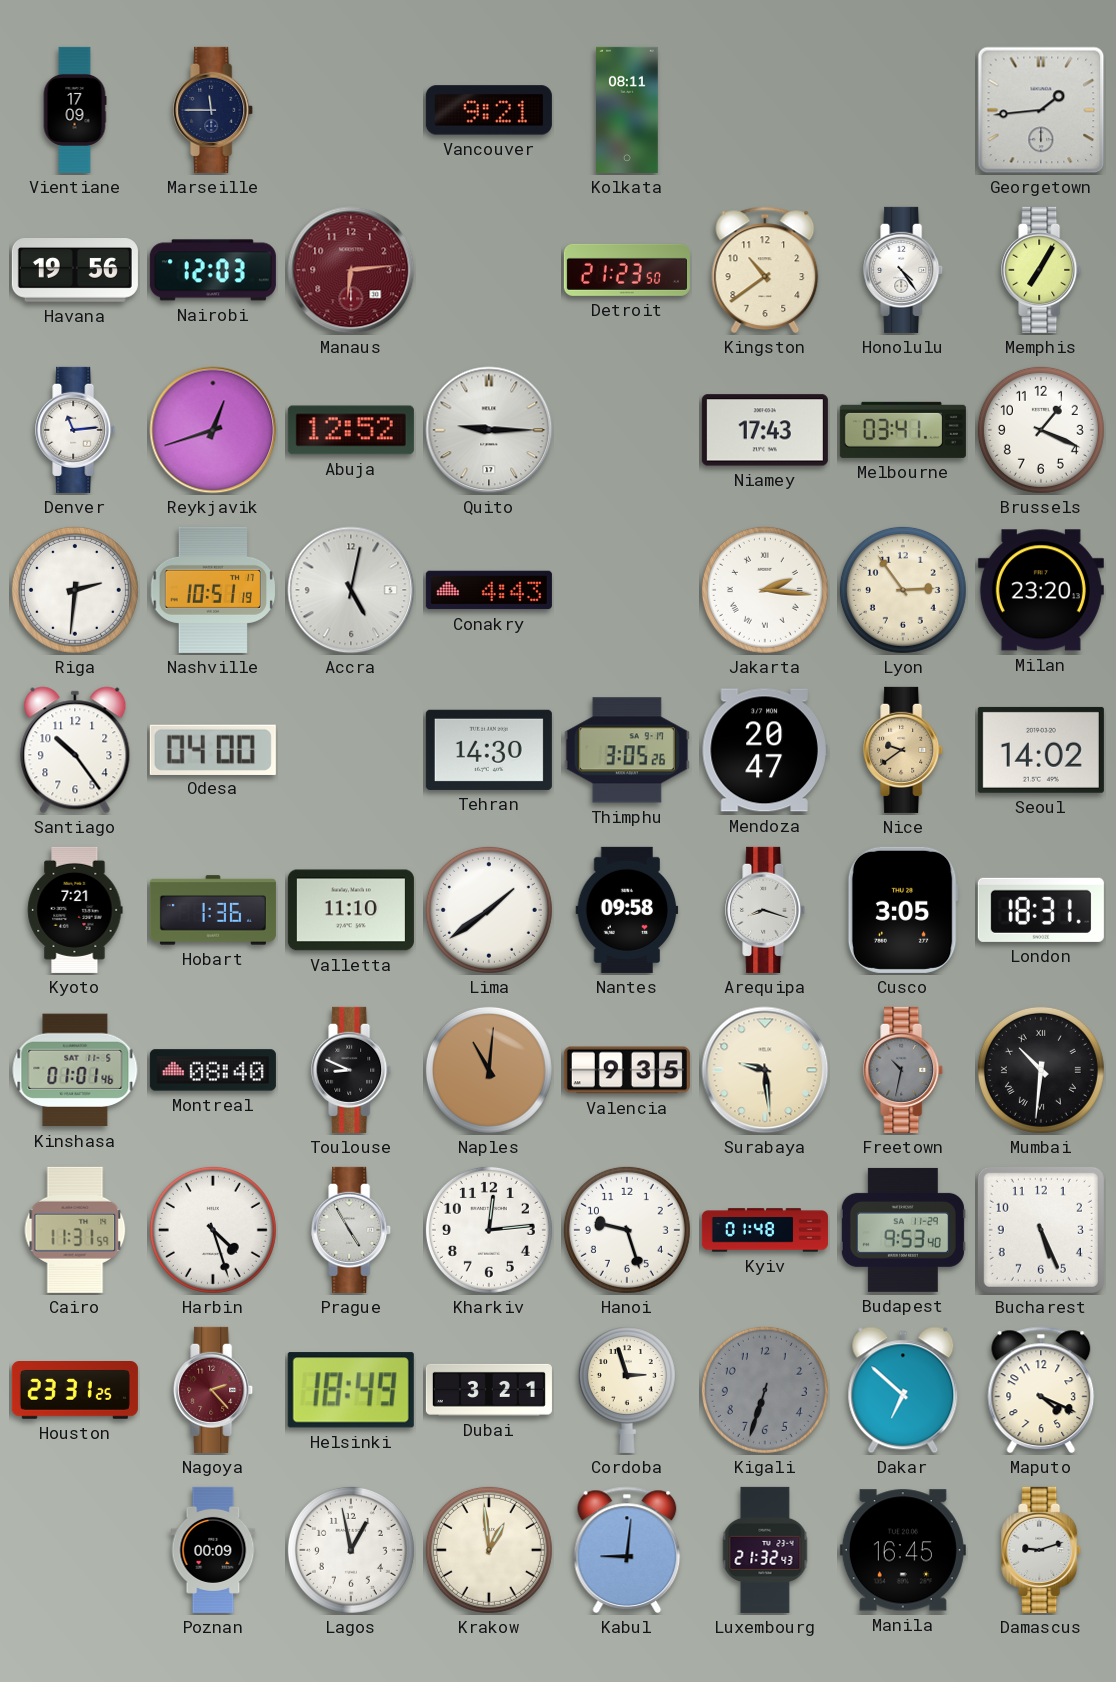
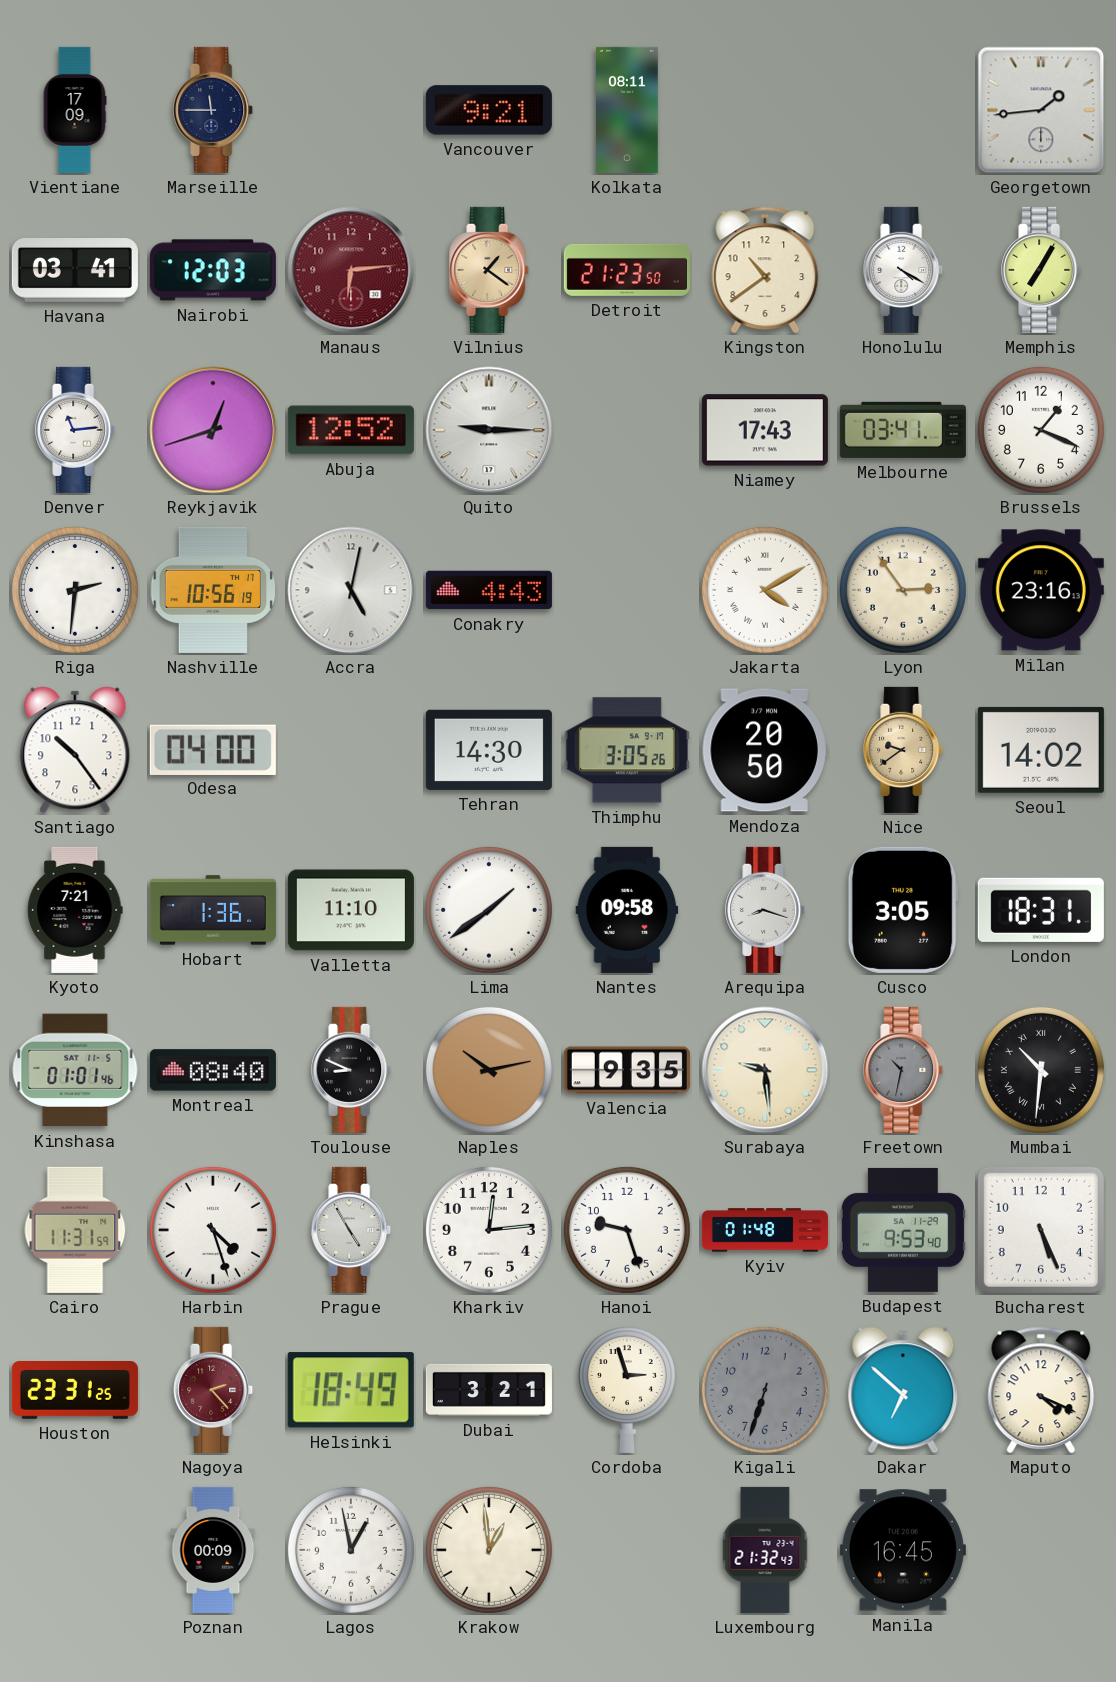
Havana: 19:56 -> 03:41 (75, 270)
Vilnius: none -> 1:21 (490, 270)
Honolulu: 4:24 -> 4:20 (904, 270)
Nashville: 10:51 -> 10:56 (213, 590)
Jakarta: 2:16 -> 4:10 (765, 590)
Milan: 23:20 -> 23:16 (1041, 590)
Mendoza: 20:47 -> 20:50 (765, 750)
Naples: 11:01 -> 10:13 (489, 1070)
Kabul: 9:01 -> none (627, 1550)
Damascus: 9:12 -> none (1042, 1550)
